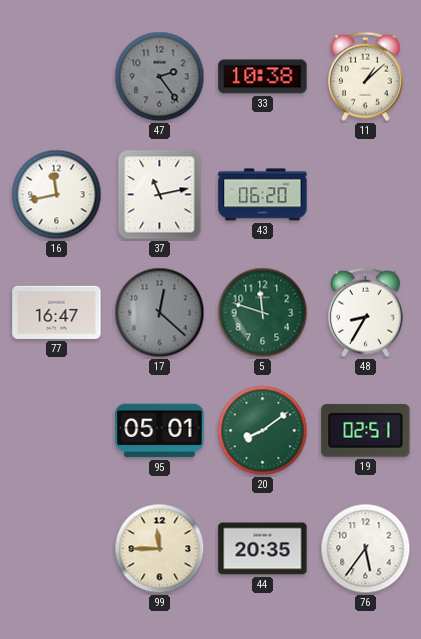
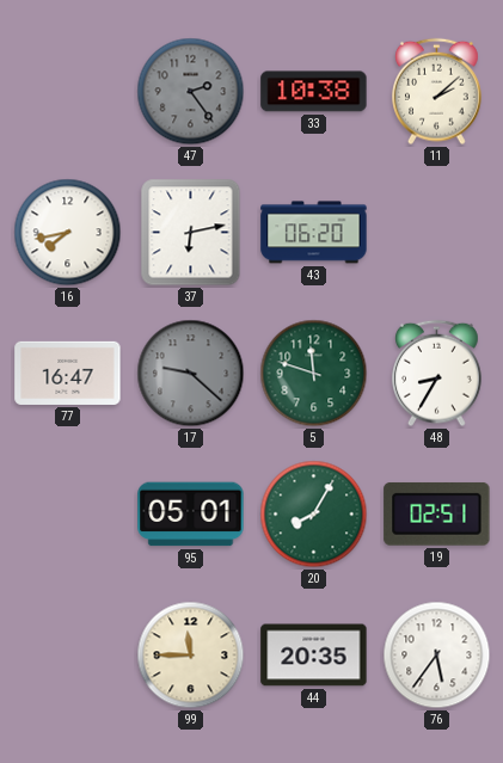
11: 1:08 -> 2:08 (437, 92)
16: 11:43 -> 7:43 (68, 233)
37: 11:13 -> 6:13 (191, 233)
17: 12:22 -> 9:22 (191, 374)
20: 8:09 -> 8:05 (314, 515)
